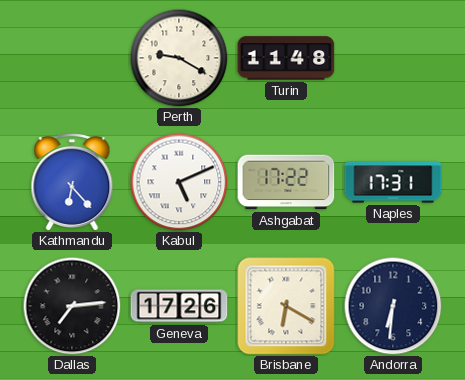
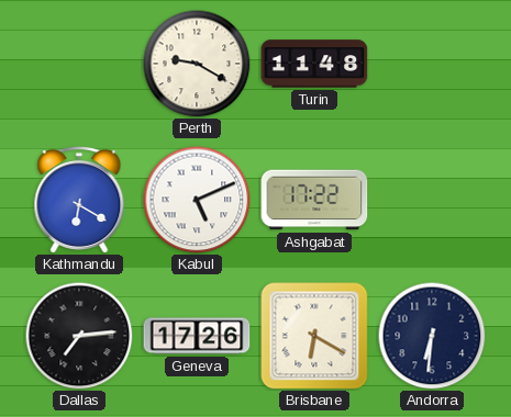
Kathmandu: 6:23 -> 6:20 (79, 201)
Naples: 17:31 -> none (393, 182)
